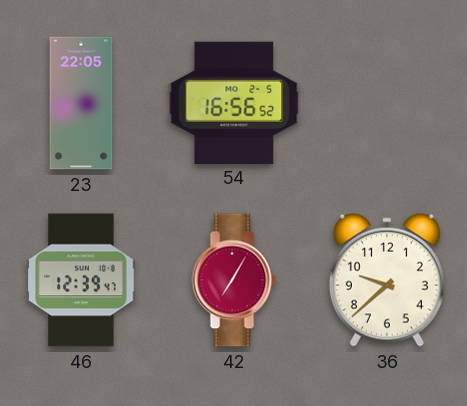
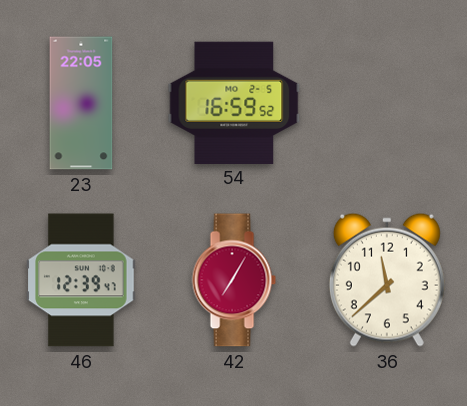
54: 16:56 -> 16:59 (234, 102)
36: 9:38 -> 11:38 (387, 280)
